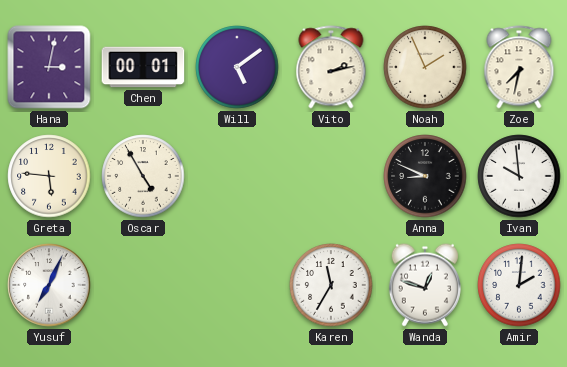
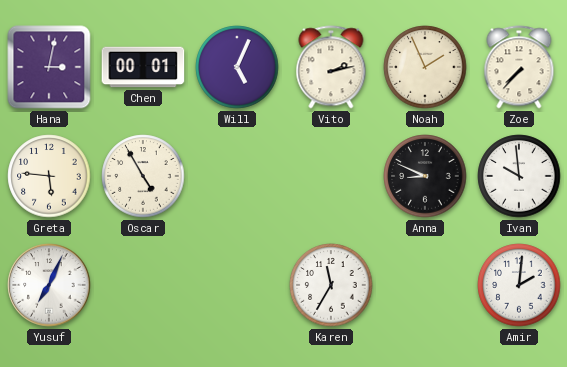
Will: 5:09 -> 5:04 (237, 67)
Zoe: 7:32 -> 7:37 (519, 67)
Wanda: 12:48 -> none (425, 285)
